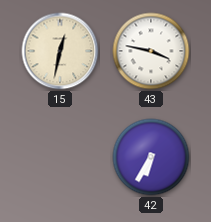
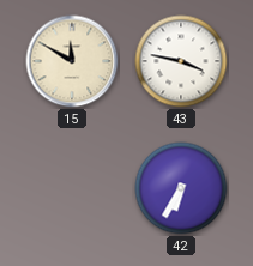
15: 12:32 -> 11:50 (72, 61)
